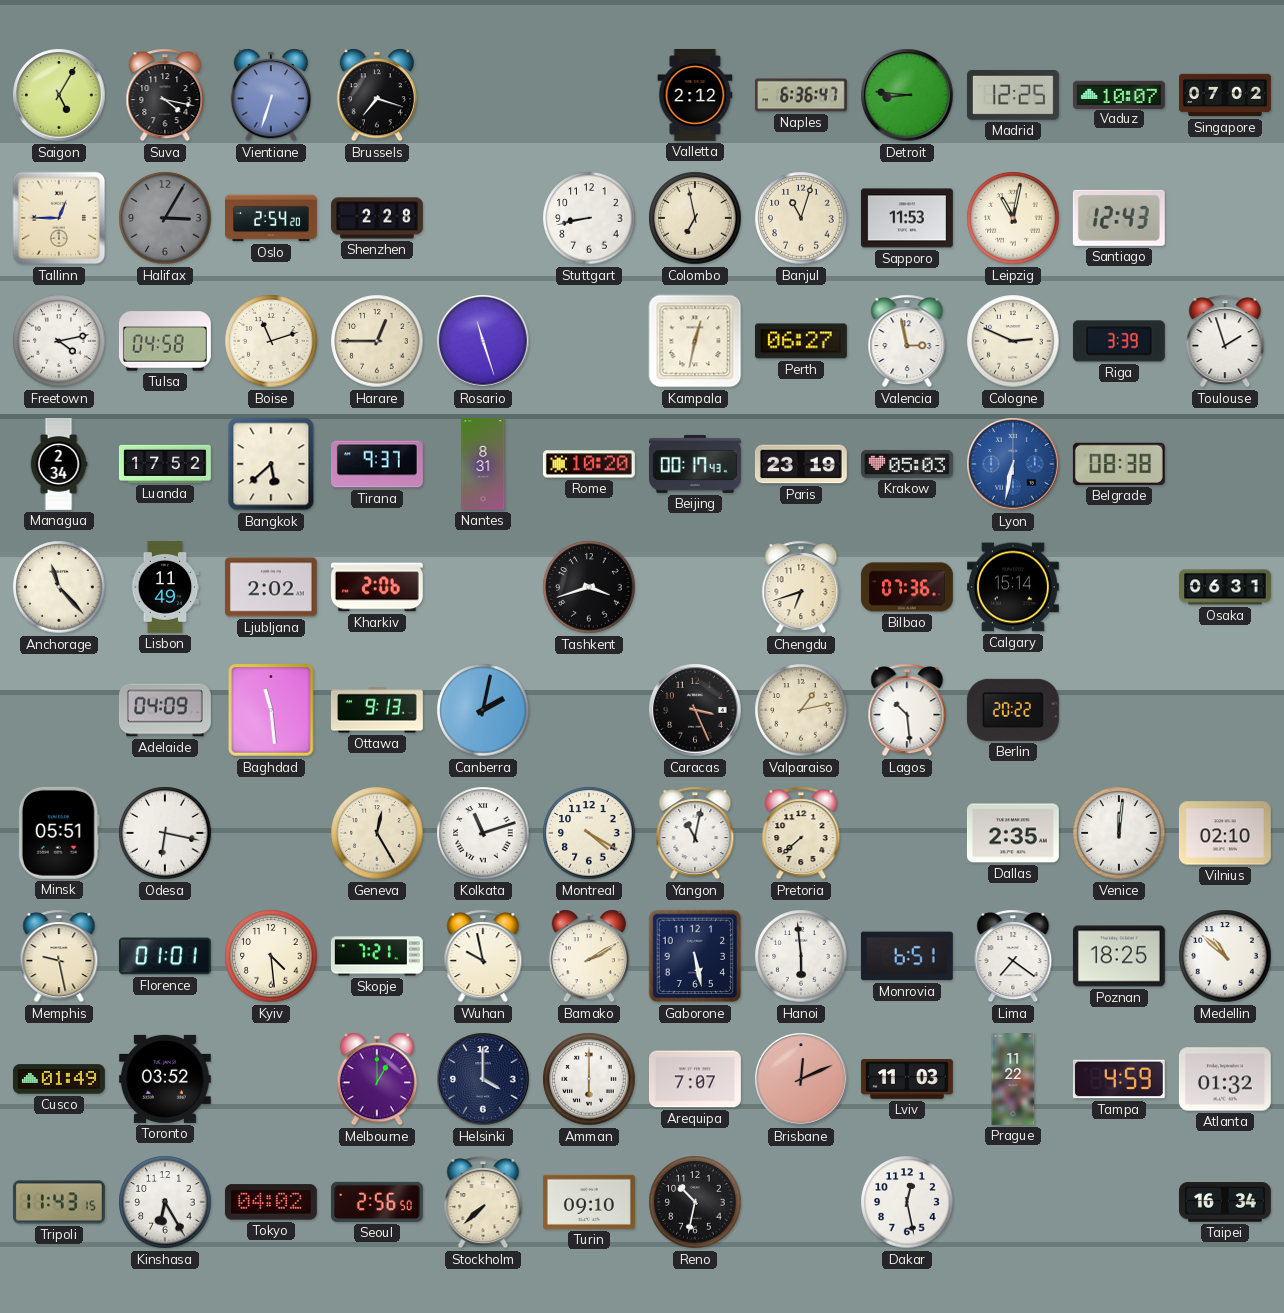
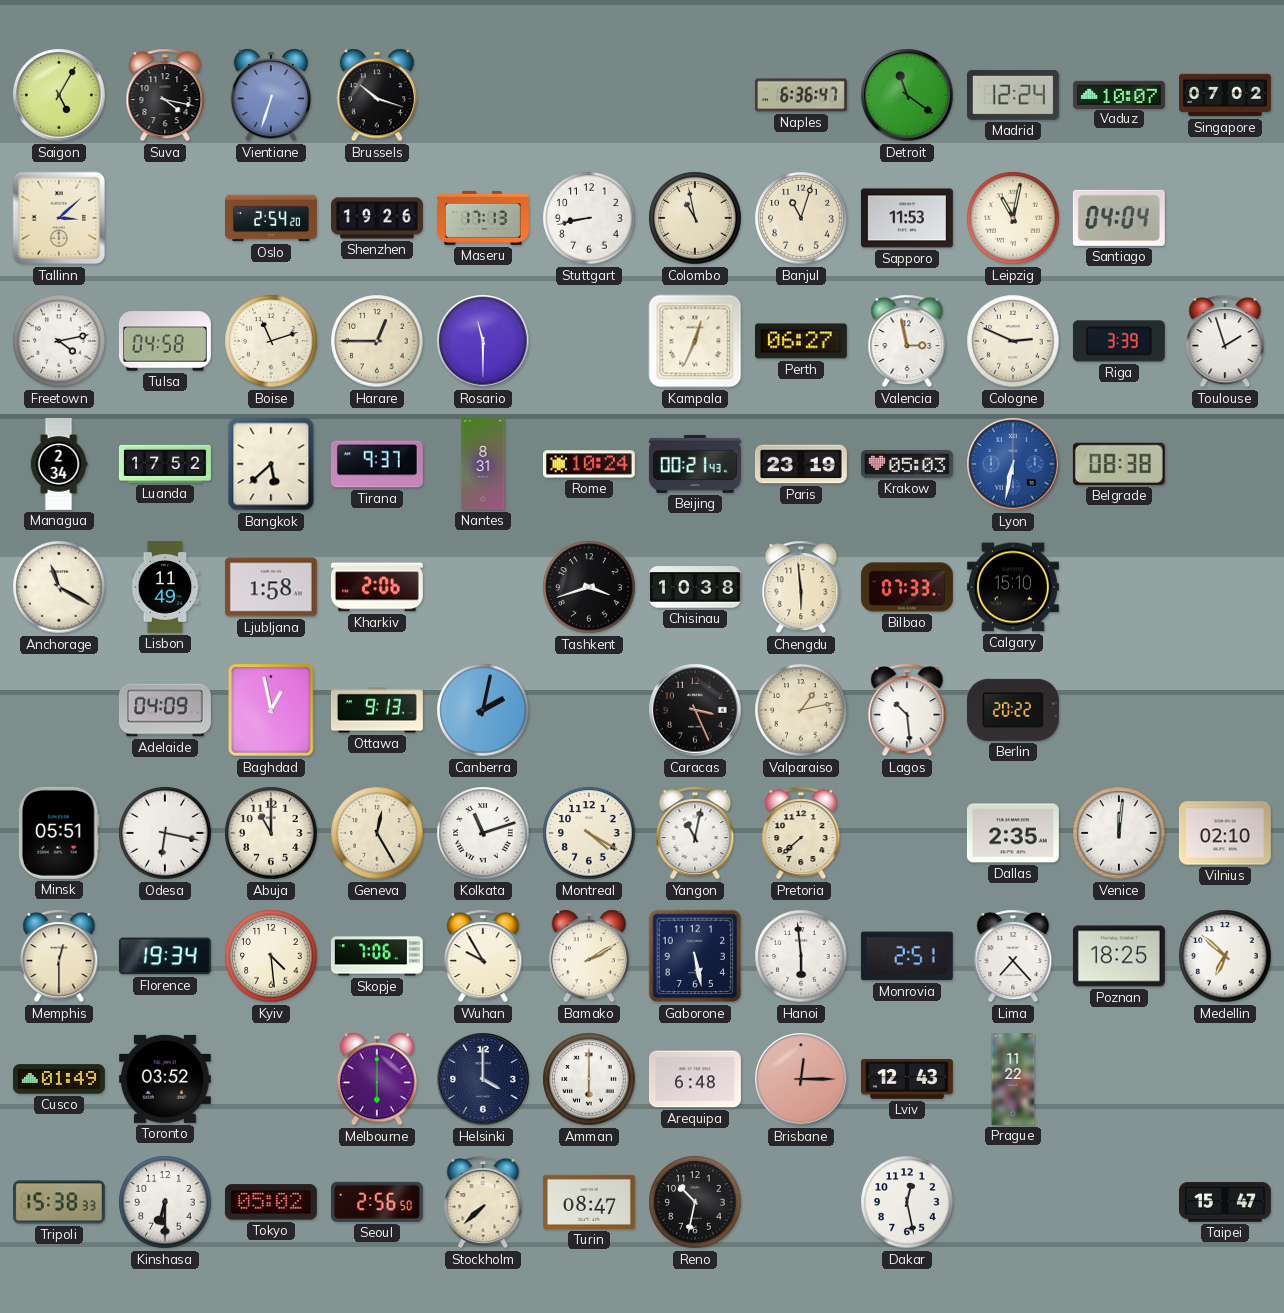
Brussels: 7:18 -> 10:18 (377, 95)
Valletta: 2:12 -> none (695, 95)
Detroit: 8:46 -> 11:21 (907, 95)
Madrid: 12:25 -> 12:24 (1013, 95)
Tallinn: 12:45 -> 3:08 (59, 218)
Halifax: 3:05 -> none (165, 218)
Shenzhen: 2:28 -> 19:26 (378, 218)
Maseru: none -> 17:13 (483, 218)
Colombo: 6:58 -> 10:58 (695, 218)
Santiago: 12:43 -> 04:04 (1119, 218)
Rosario: 11:27 -> 11:30 (483, 341)
Kampala: 12:32 -> 12:34 (695, 341)
Rome: 10:20 -> 10:24 (589, 464)
Beijing: 00:17 -> 00:21 (695, 464)
Anchorage: 11:23 -> 11:20 (59, 587)
Ljubljana: 2:02 -> 1:58 (271, 587)
Chisinau: none -> 10:38 (695, 587)
Chengdu: 6:42 -> 5:59 (801, 587)
Bilbao: 07:36 -> 07:33 (907, 587)
Calgary: 15:14 -> 15:10 (1013, 587)
Osaka: 06:31 -> none (1226, 587)
Baghdad: 11:29 -> 12:58 (271, 710)
Abuja: none -> 11:00 (271, 833)
Memphis: 9:28 -> 12:30 (59, 956)
Florence: 01:01 -> 19:34 (165, 956)
Skopje: 7:21 -> 7:06 (377, 956)
Wuhan: 9:58 -> 9:55 (483, 956)
Monrovia: 6:51 -> 2:51 (907, 956)
Lima: 7:21 -> 7:23 (1013, 956)
Medellin: 10:52 -> 6:52 (1225, 956)
Melbourne: 1:00 -> 6:00 (377, 1079)
Arequipa: 7:07 -> 6:48 (695, 1079)
Brisbane: 12:11 -> 12:15 (801, 1079)
Lviv: 11:03 -> 12:43 (907, 1080)
Tampa: 4:59 -> none (1119, 1079)
Atlanta: 01:32 -> none (1225, 1079)
Tripoli: 11:43 -> 15:38 (59, 1202)
Kinshasa: 6:25 -> 6:30 (165, 1202)
Tokyo: 04:02 -> 05:02 (271, 1202)
Turin: 09:10 -> 08:47 (589, 1202)
Taipei: 16:34 -> 15:47 (1225, 1202)
